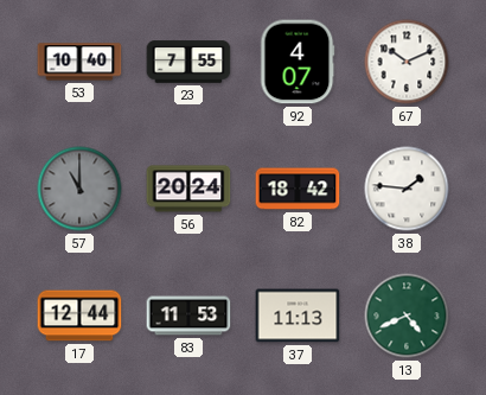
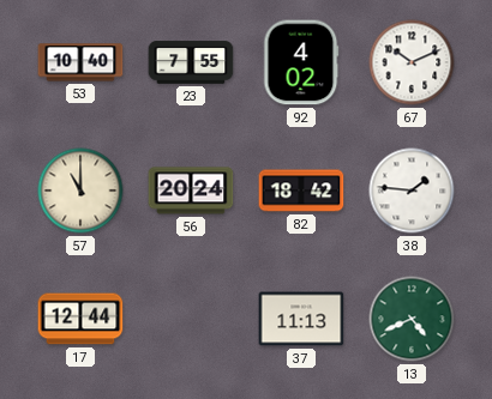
92: 4:07 -> 4:02 (301, 62)
57 dial: grey -> cream (80, 191)
83: 11:53 -> none (188, 316)
